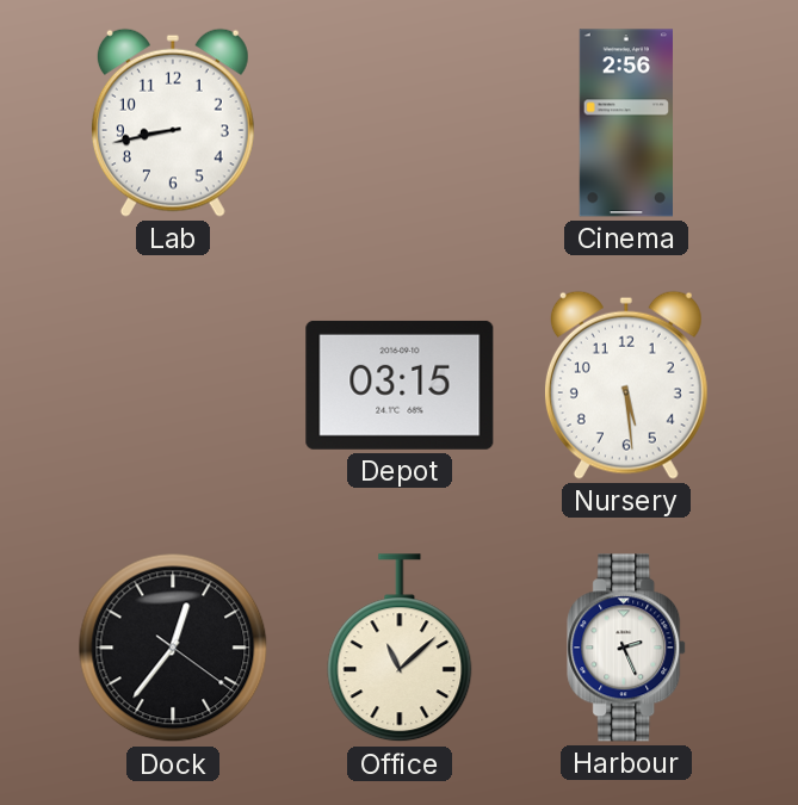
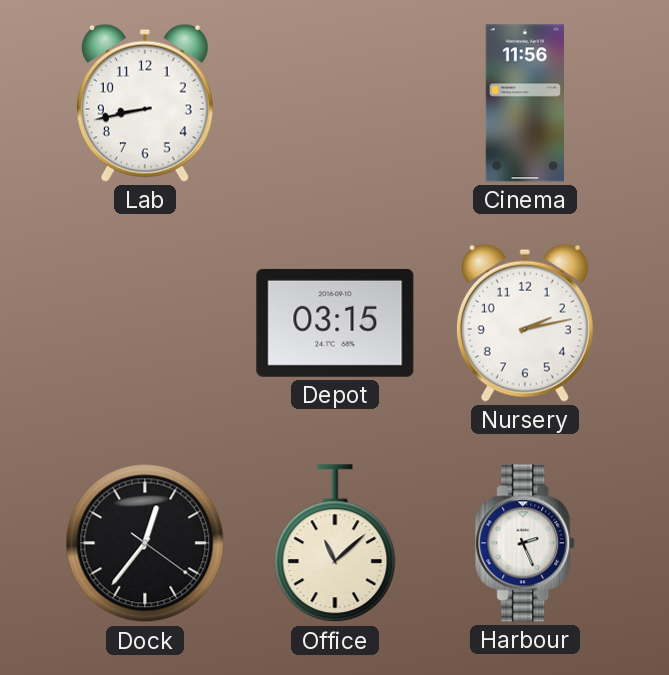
Cinema: 2:56 -> 11:56 (524, 103)
Nursery: 5:29 -> 2:13 (525, 323)
